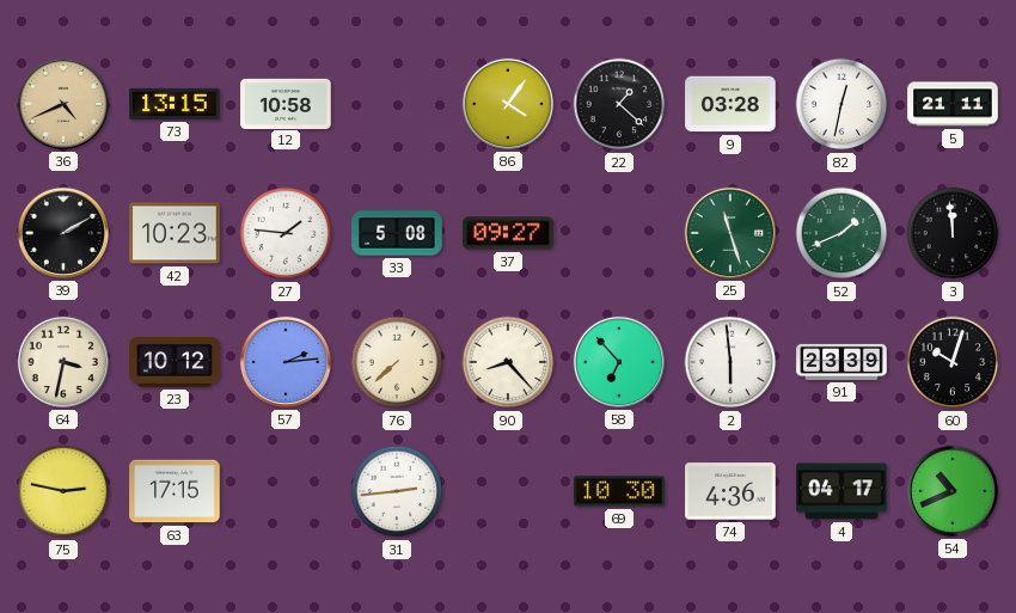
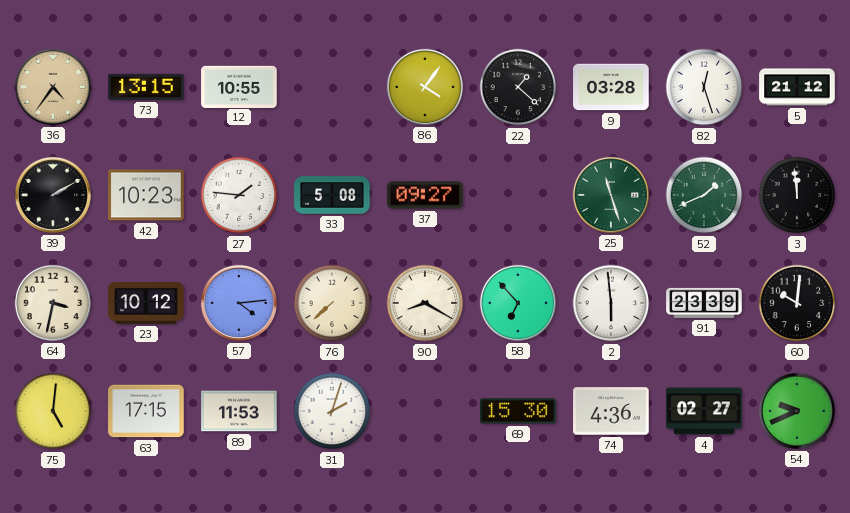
36: 4:41 -> 4:36 (53, 87)
12: 10:58 -> 10:55 (239, 86)
82: 12:32 -> 12:27 (704, 87)
5: 21:11 -> 21:12 (797, 87)
57: 2:14 -> 4:14 (239, 303)
90: 8:23 -> 8:20 (425, 303)
60: 10:03 -> 10:01 (797, 303)
75: 2:47 -> 5:01 (53, 411)
89: none -> 11:53 (239, 411)
31: 2:44 -> 2:03 (332, 411)
69: 10:30 -> 15:30 (518, 411)
4: 04:17 -> 02:27 (704, 411)
54: 10:41 -> 9:41 (797, 411)
